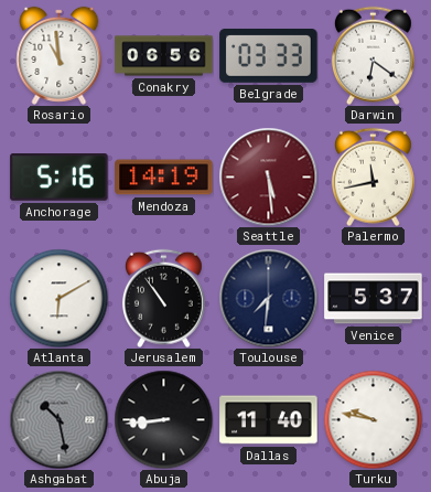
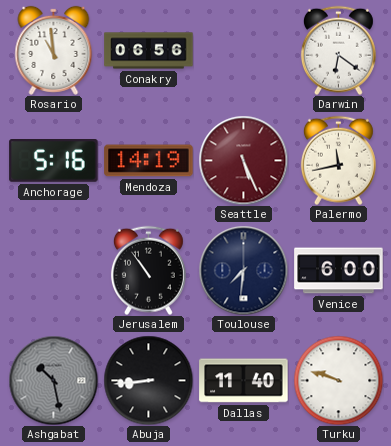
Belgrade: 03:33 -> none (269, 56)
Seattle: 5:29 -> 5:26 (243, 160)
Atlanta: 6:10 -> none (58, 298)
Venice: 5:37 -> 6:00 (339, 271)
Turku: 9:47 -> 9:48 (338, 380)
